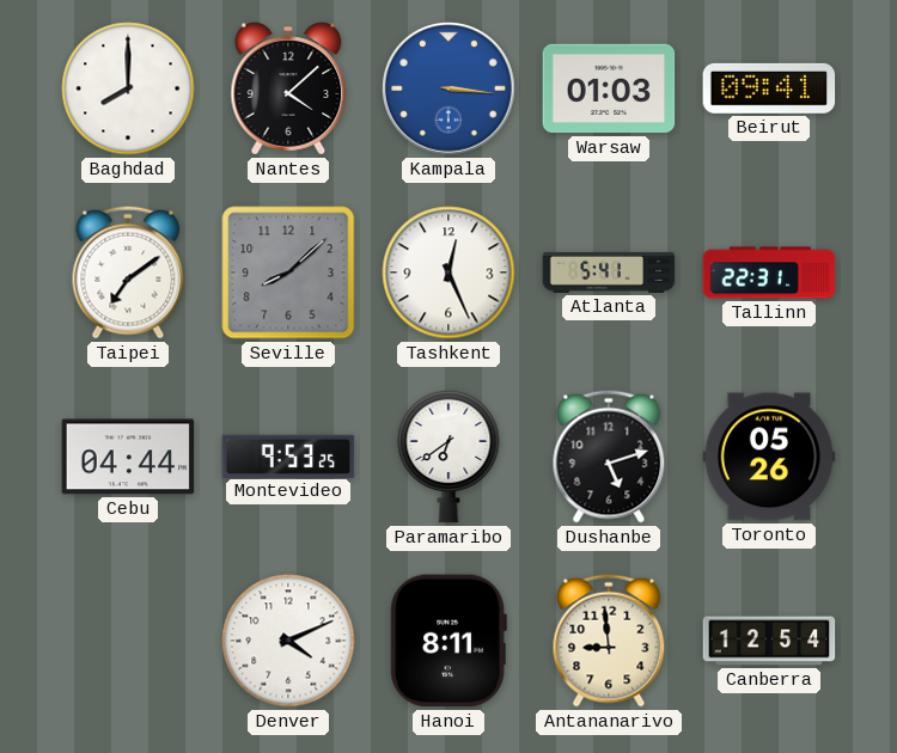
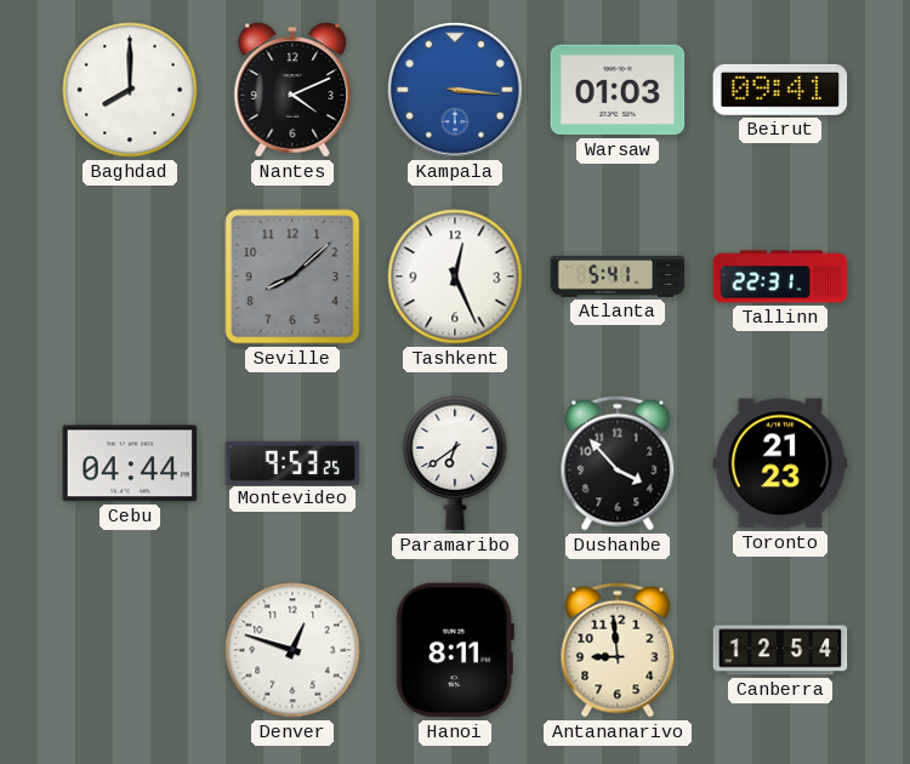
Nantes: 4:08 -> 4:11 (292, 90)
Taipei: 7:09 -> none (128, 273)
Dushanbe: 5:12 -> 3:53 (618, 463)
Toronto: 05:26 -> 21:23 (780, 463)
Denver: 4:11 -> 12:48 (292, 650)
